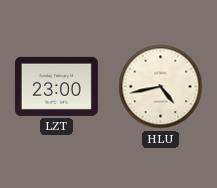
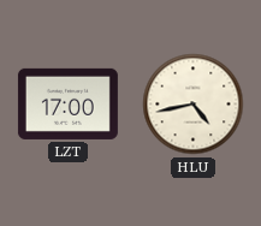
LZT: 23:00 -> 17:00 (67, 103)
